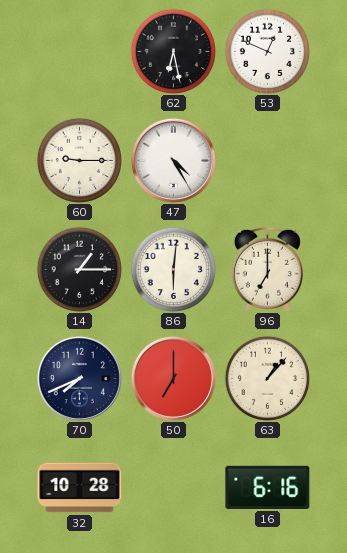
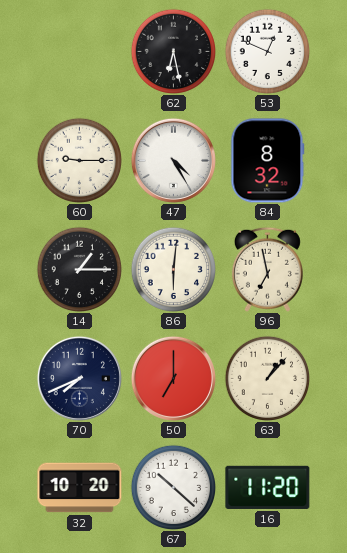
84: none -> 8:32 (268, 161)
96: 7:00 -> 6:58 (267, 269)
32: 10:28 -> 10:20 (80, 488)
67: none -> 10:22 (173, 487)
16: 6:16 -> 11:20 (268, 487)
